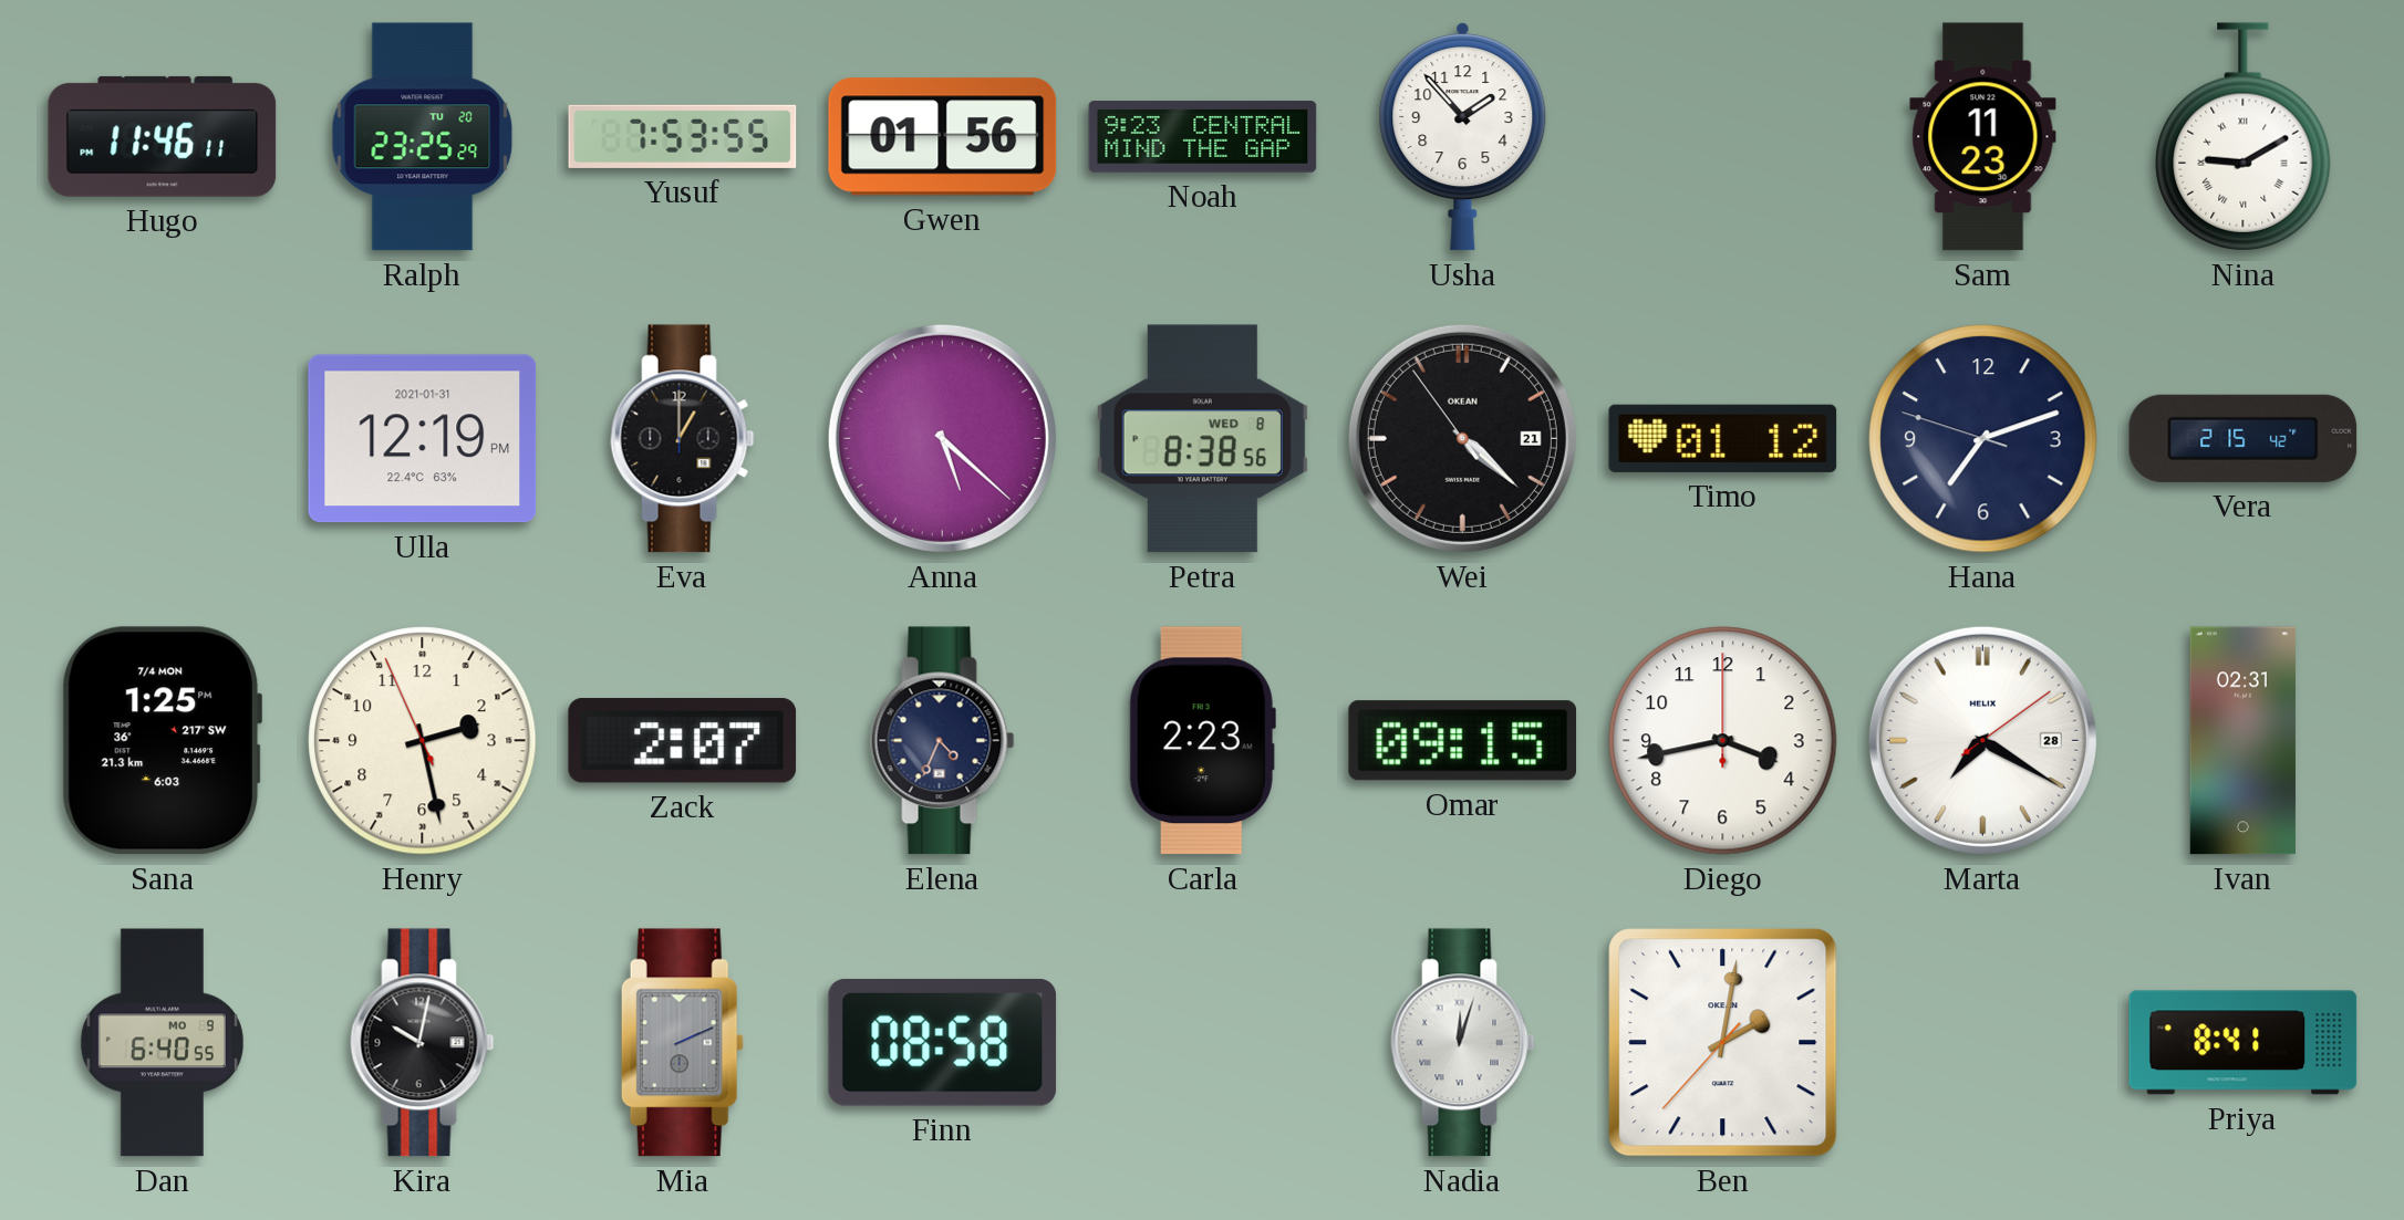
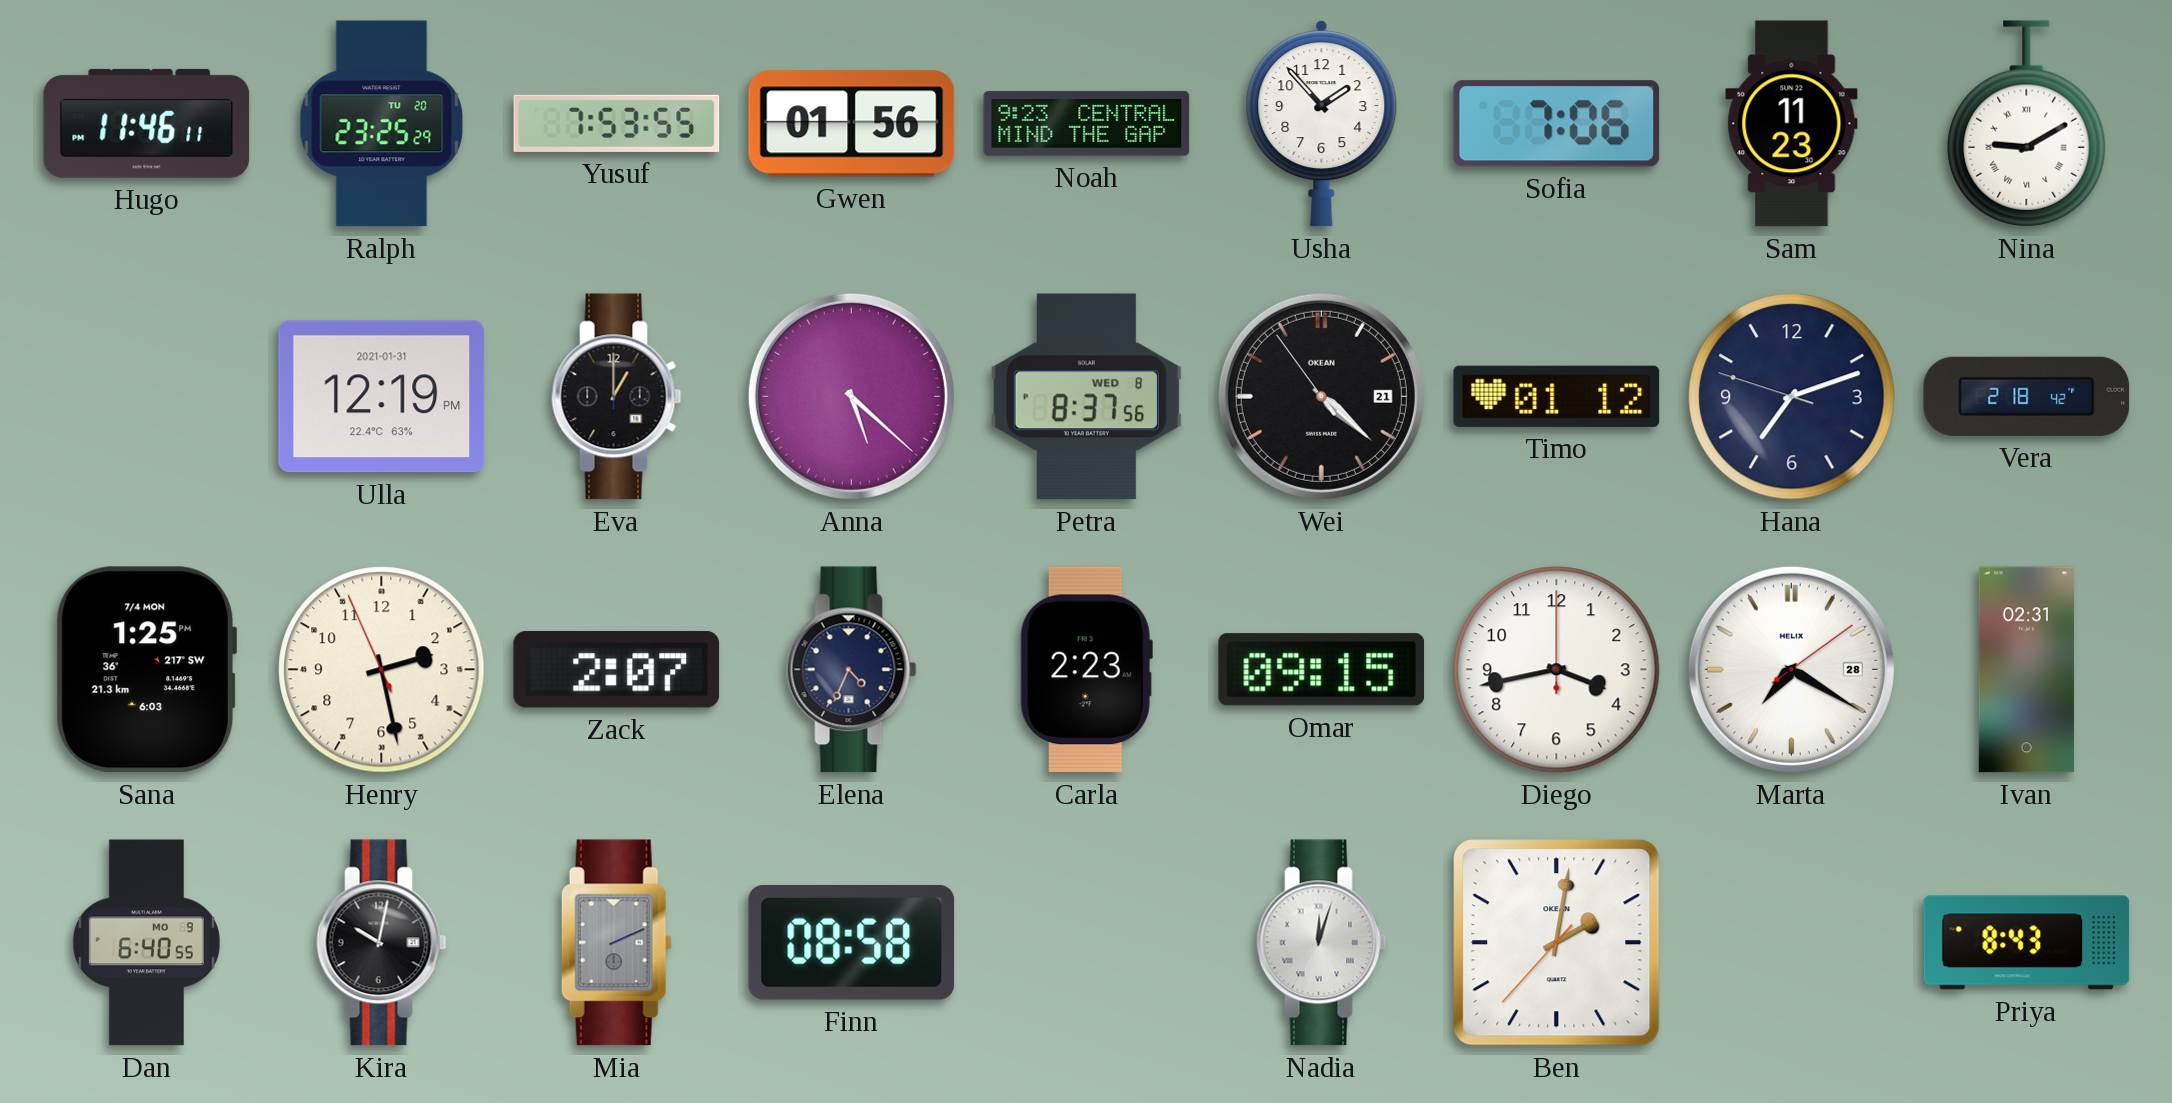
Sofia: none -> 7:06 (1557, 124)
Petra: 8:38 -> 8:37 (1086, 397)
Vera: 2:15 -> 2:18 (2027, 396)
Priya: 8:41 -> 8:43 (2027, 943)
